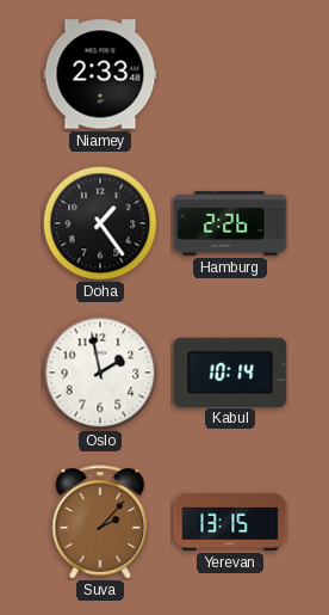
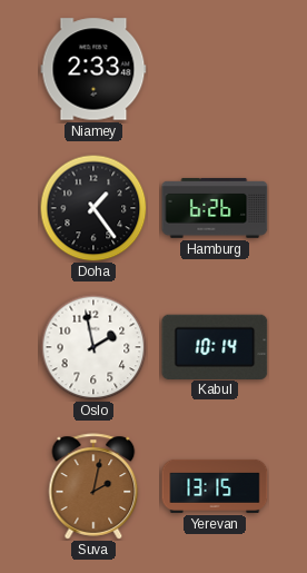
Hamburg: 2:26 -> 6:26 (215, 208)
Suva: 2:07 -> 2:02 (93, 486)
